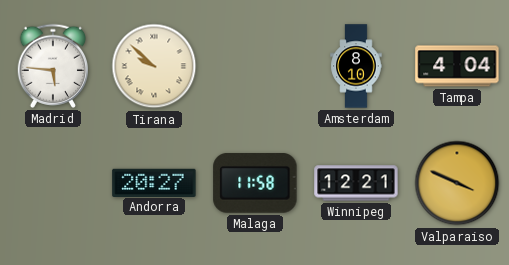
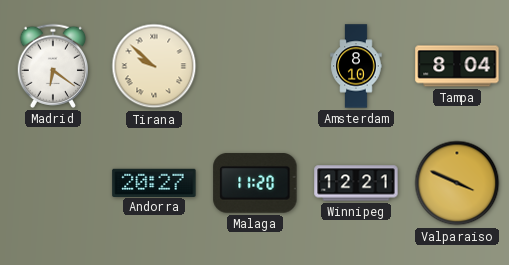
Madrid: 5:46 -> 6:21 (52, 66)
Tampa: 4:04 -> 8:04 (457, 66)
Malaga: 11:58 -> 11:20 (255, 184)
